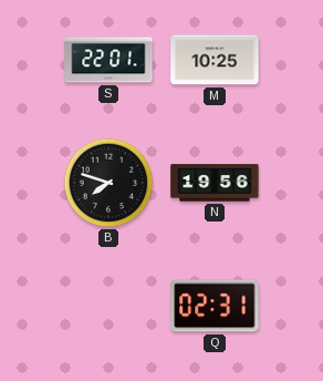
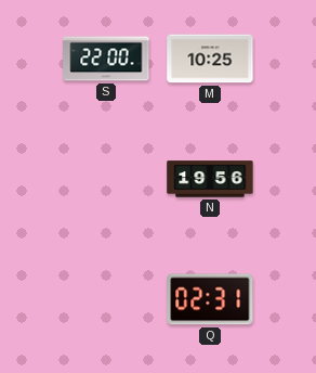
S: 22:01 -> 22:00 (106, 59)
B: 7:48 -> none (108, 183)
